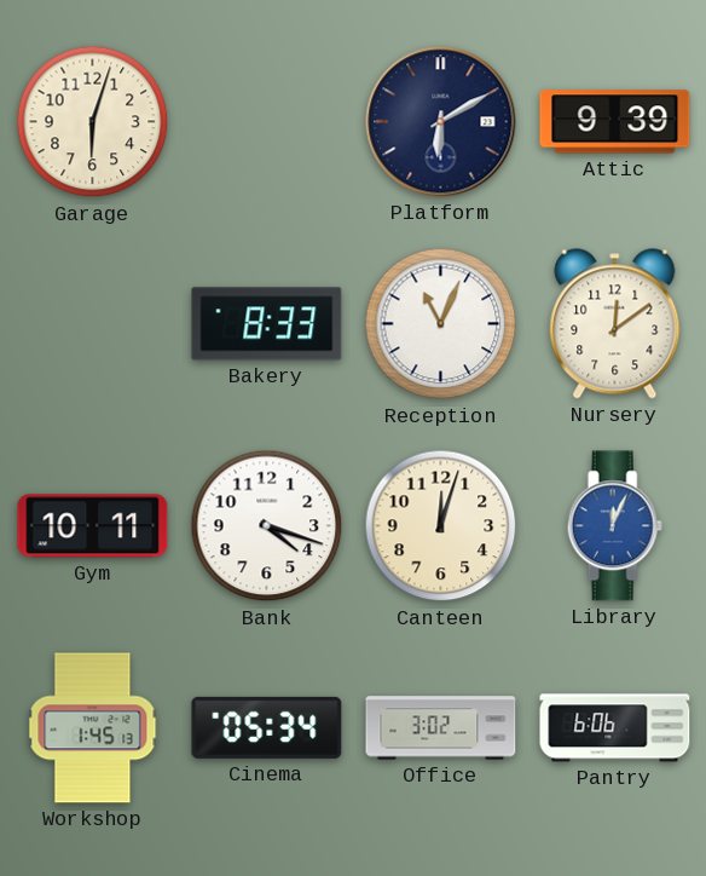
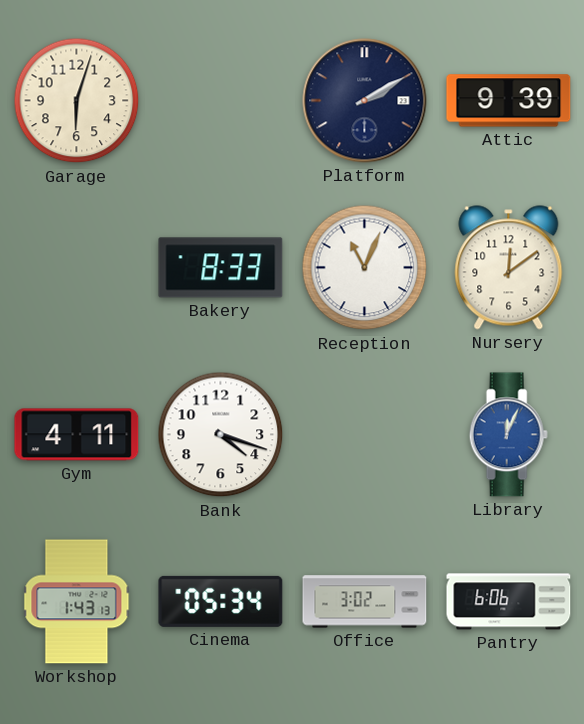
Platform: 6:10 -> 2:10 (365, 101)
Gym: 10:11 -> 4:11 (77, 435)
Canteen: 12:03 -> none (441, 526)
Workshop: 1:45 -> 1:43 (77, 602)
